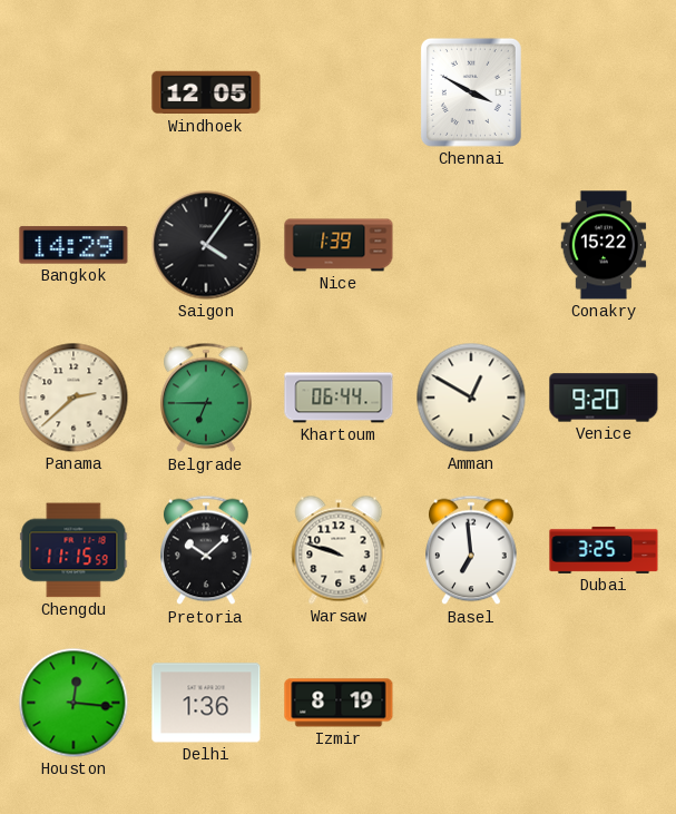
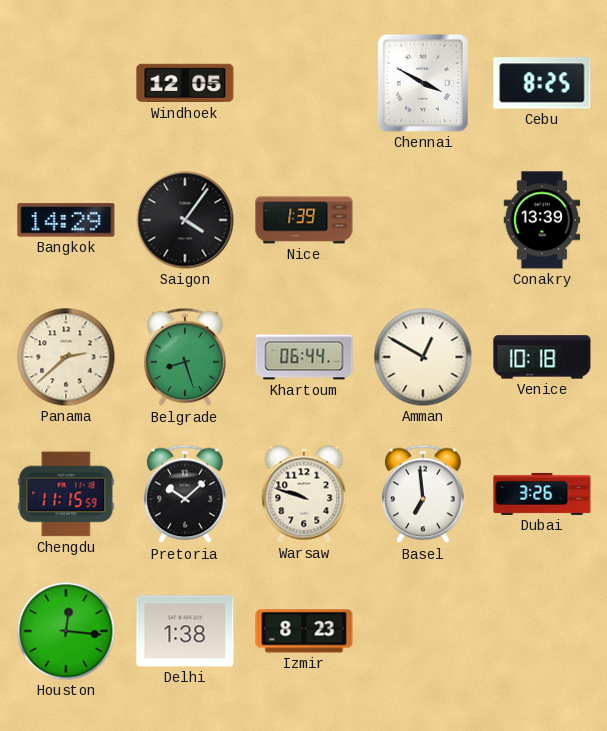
Cebu: none -> 8:25 (542, 83)
Conakry: 15:22 -> 13:39 (542, 220)
Belgrade: 6:45 -> 8:27 (186, 357)
Venice: 9:20 -> 10:18 (542, 357)
Dubai: 3:25 -> 3:26 (542, 494)
Delhi: 1:36 -> 1:38 (185, 631)
Izmir: 8:19 -> 8:23 (304, 631)
